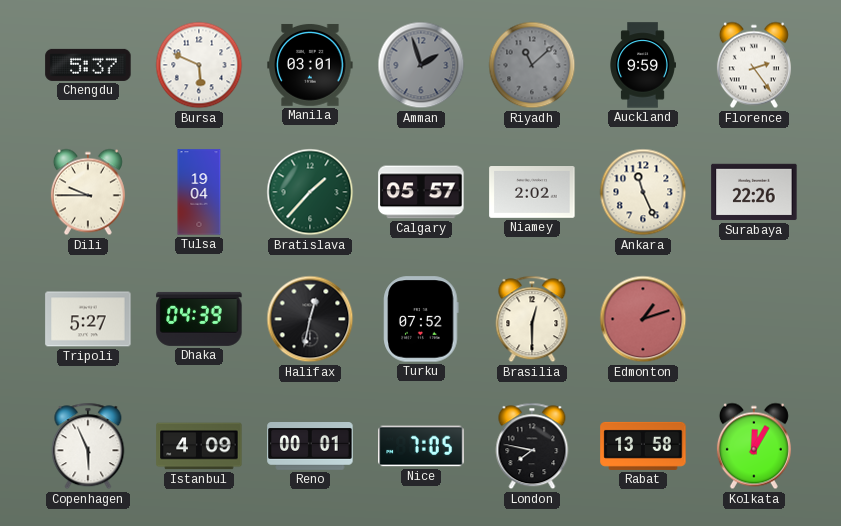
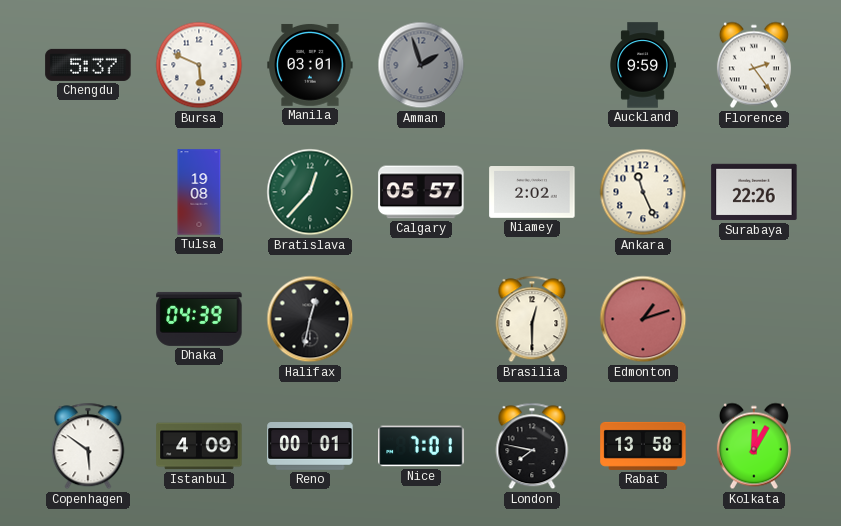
Riyadh: 11:08 -> none (532, 65)
Dili: 9:45 -> none (88, 192)
Tulsa: 19:04 -> 19:08 (199, 192)
Bratislava: 1:37 -> 12:37 (310, 192)
Tripoli: 5:27 -> none (88, 319)
Turku: 07:52 -> none (421, 319)
Copenhagen: 5:56 -> 5:51 (88, 446)
Nice: 7:05 -> 7:01 (421, 446)
